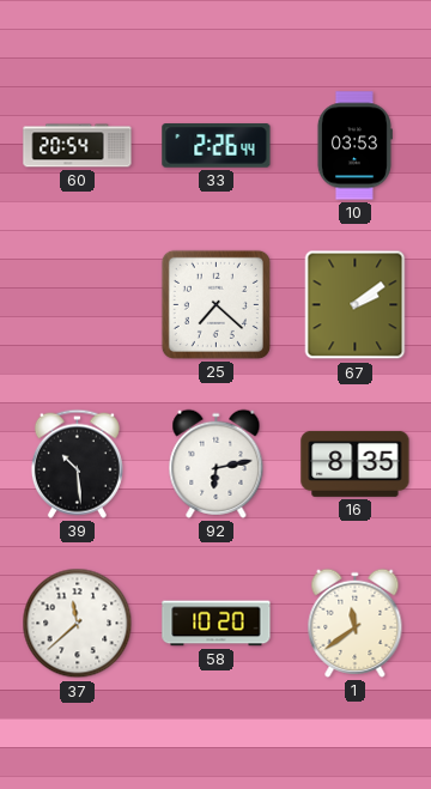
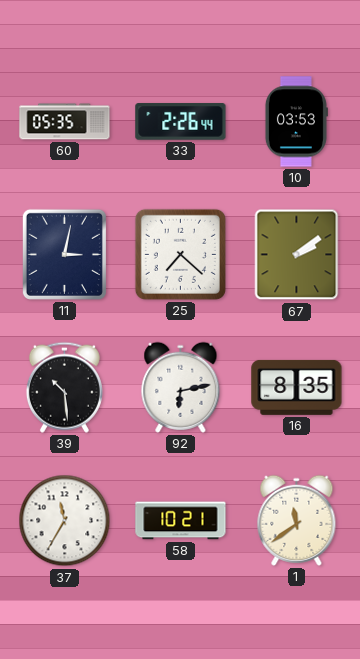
60: 20:54 -> 05:35 (65, 122)
11: none -> 3:02 (64, 254)
37: 11:38 -> 11:35 (65, 521)
58: 10:20 -> 10:21 (181, 521)
